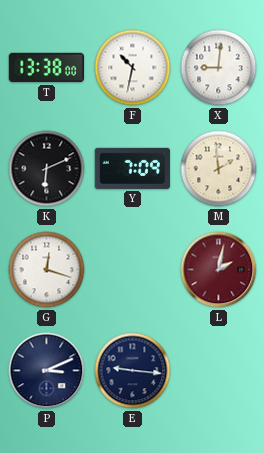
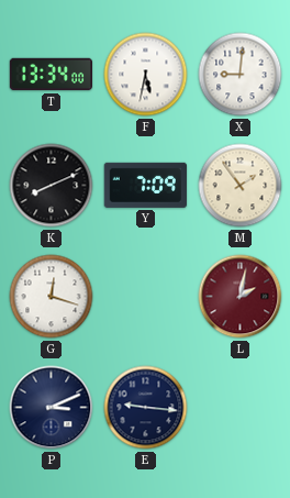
T: 13:38 -> 13:34 (52, 75)
F: 10:32 -> 5:32 (146, 75)
K: 6:11 -> 8:11 (52, 186)
M: 1:59 -> 1:54 (241, 186)
